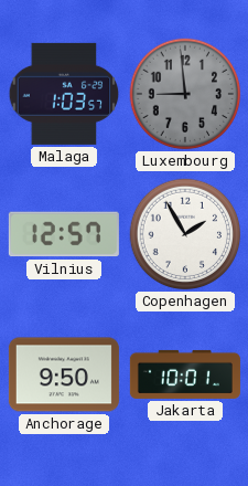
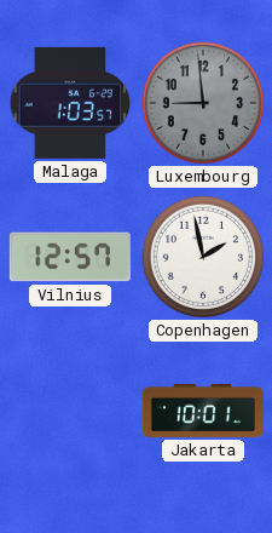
Copenhagen: 1:55 -> 1:58 (203, 257)
Anchorage: 9:50 -> none (64, 374)
